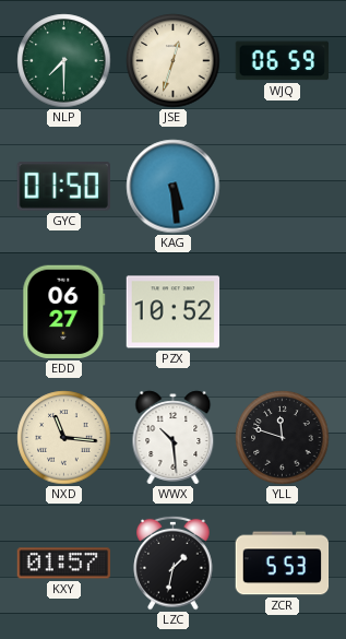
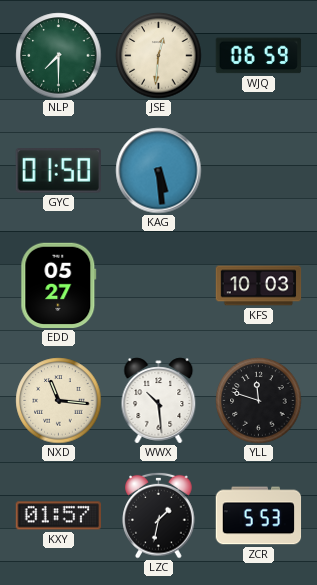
JSE: 12:33 -> 12:31 (159, 56)
EDD: 06:27 -> 05:27 (59, 286)
PZX: 10:52 -> none (174, 312)
KFS: none -> 10:03 (259, 286)
